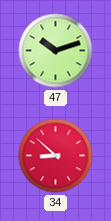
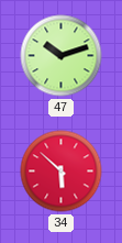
34: 8:52 -> 5:52 (62, 172)
